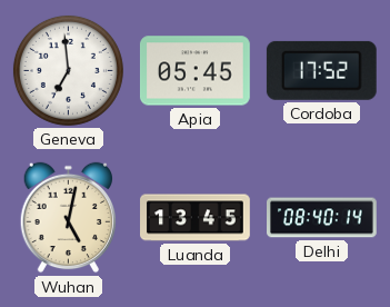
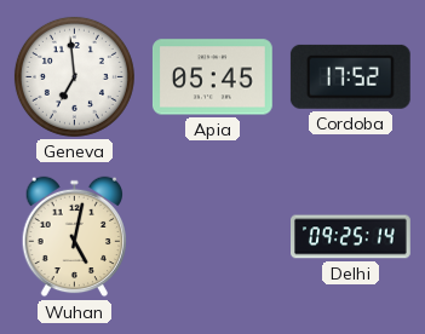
Luanda: 13:45 -> none (196, 218)
Delhi: 08:40 -> 09:25 (351, 237)
